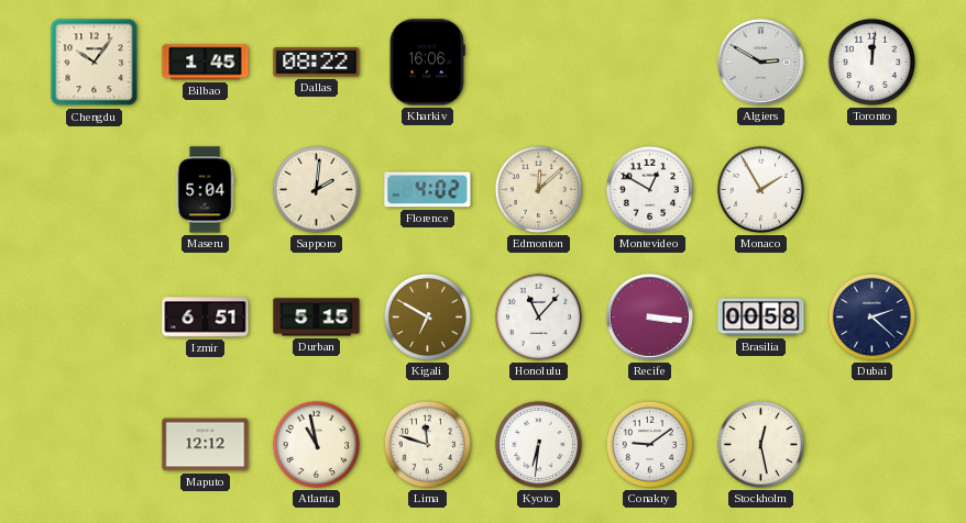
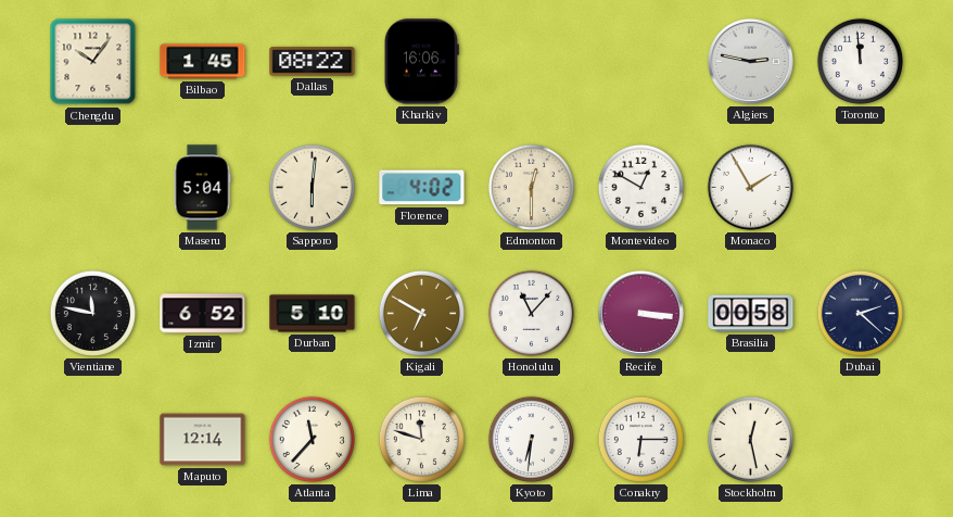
Algiers: 2:50 -> 2:47 (750, 61)
Toronto: 12:01 -> 11:59 (860, 61)
Sapporo: 2:01 -> 6:01 (312, 187)
Edmonton: 12:08 -> 12:30 (531, 187)
Vientiane: none -> 11:47 (92, 313)
Izmir: 6:51 -> 6:52 (203, 314)
Durban: 5:15 -> 5:10 (313, 314)
Maputo: 12:12 -> 12:14 (203, 440)
Atlanta: 10:58 -> 11:37 (312, 439)
Conakry: 9:09 -> 6:15 (640, 439)
